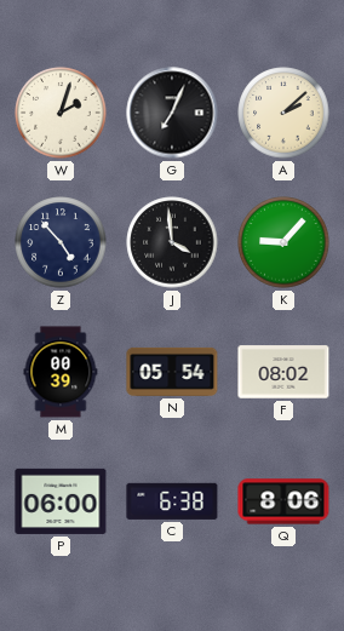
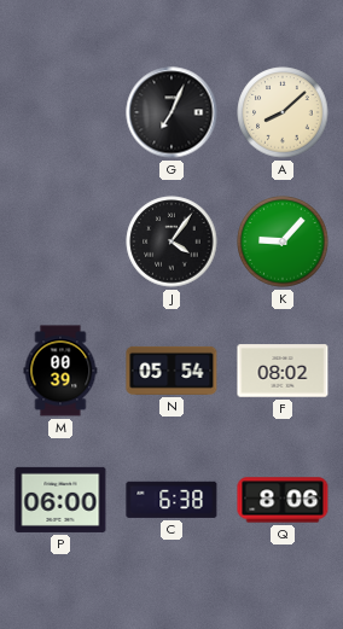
W: 2:03 -> none (61, 113)
A: 2:08 -> 8:08 (283, 112)
Z: 4:53 -> none (61, 242)
J: 3:59 -> 4:06 (171, 241)
